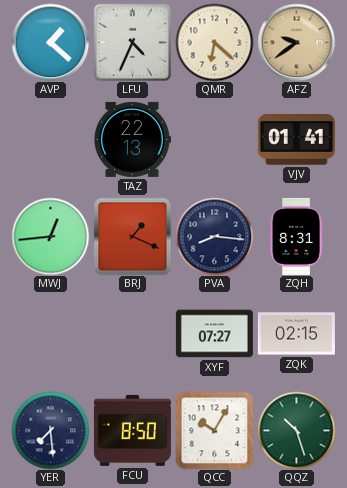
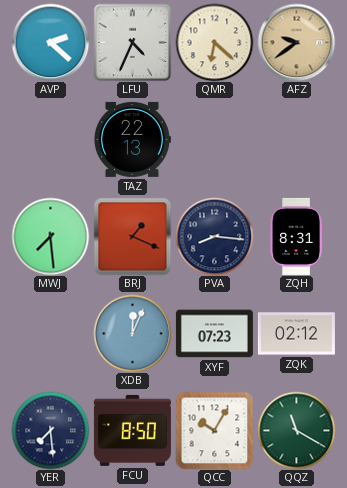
AVP: 1:22 -> 2:22 (50, 42)
VJV: 01:41 -> none (296, 140)
MWJ: 12:44 -> 7:29 (50, 236)
XDB: none -> 12:04 (132, 333)
XYF: 07:27 -> 07:23 (214, 334)
ZQK: 02:15 -> 02:12 (296, 334)
QQZ: 10:27 -> 11:20 (296, 430)
